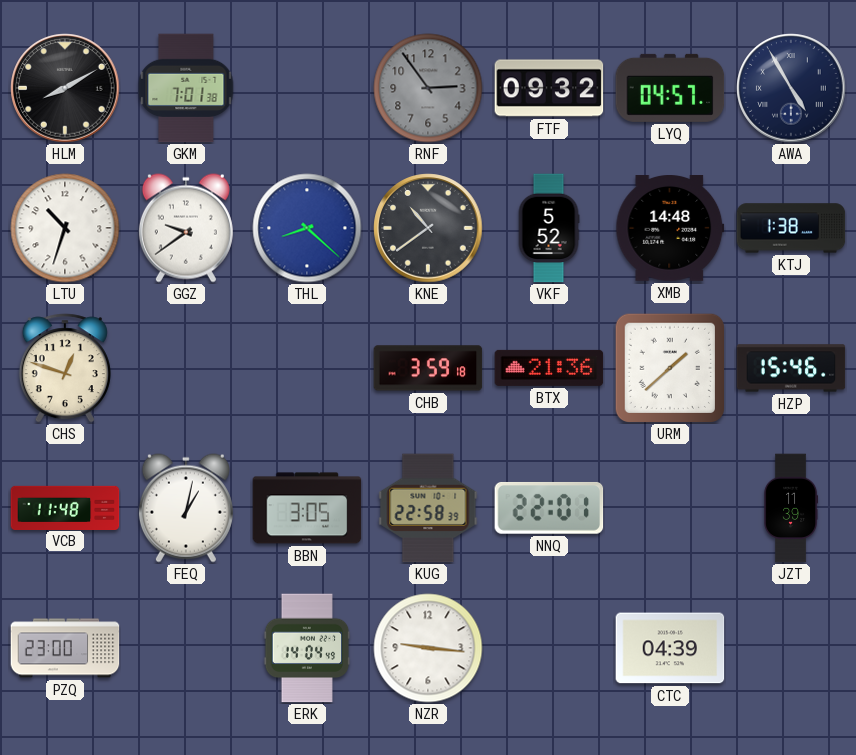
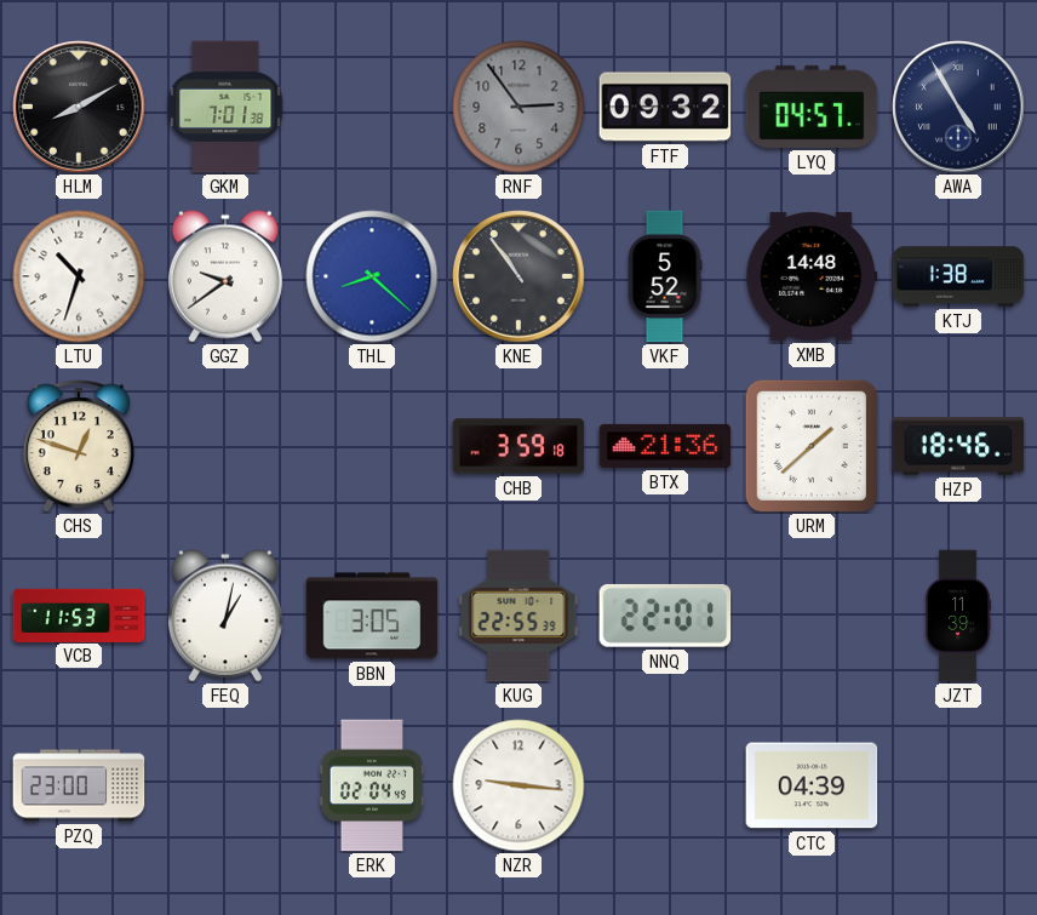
KNE: 10:39 -> 10:54 (518, 276)
HZP: 15:46 -> 18:46 (958, 446)
VCB: 11:48 -> 11:53 (79, 614)
KUG: 22:58 -> 22:55 (518, 616)
ERK: 14:04 -> 02:04 (372, 785)
